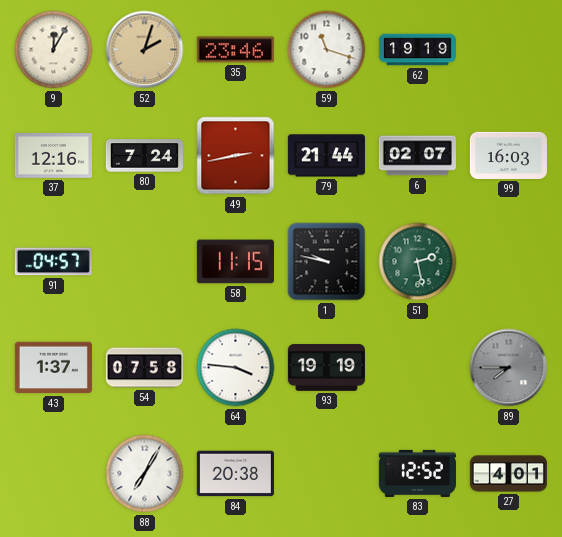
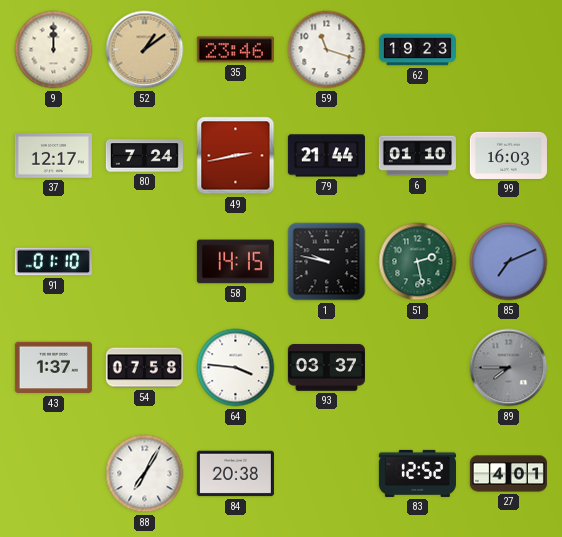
9: 12:05 -> 12:00 (54, 50)
52: 2:03 -> 1:09 (145, 50)
62: 19:19 -> 19:23 (417, 50)
37: 12:16 -> 12:17 (53, 156)
6: 02:07 -> 01:10 (417, 156)
91: 04:57 -> 01:10 (53, 262)
58: 11:15 -> 14:15 (235, 262)
85: none -> 7:11 (509, 262)
93: 19:19 -> 03:37 (326, 368)
